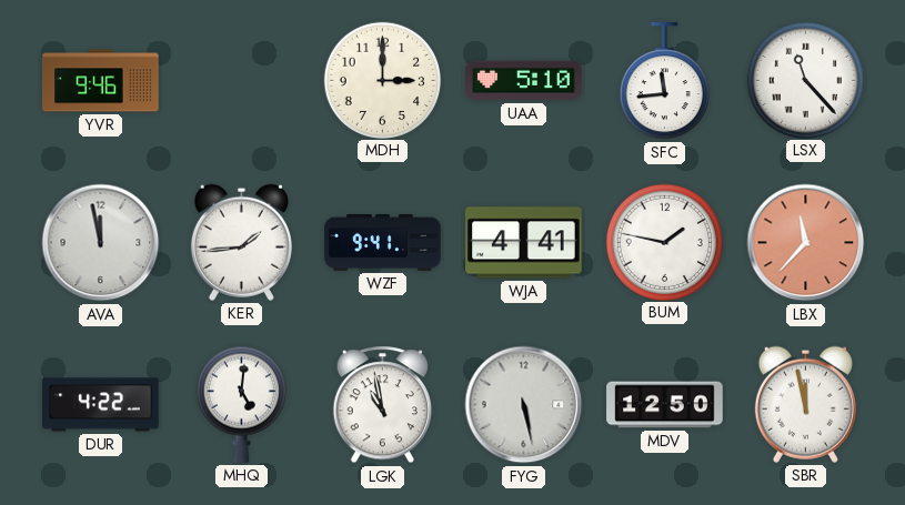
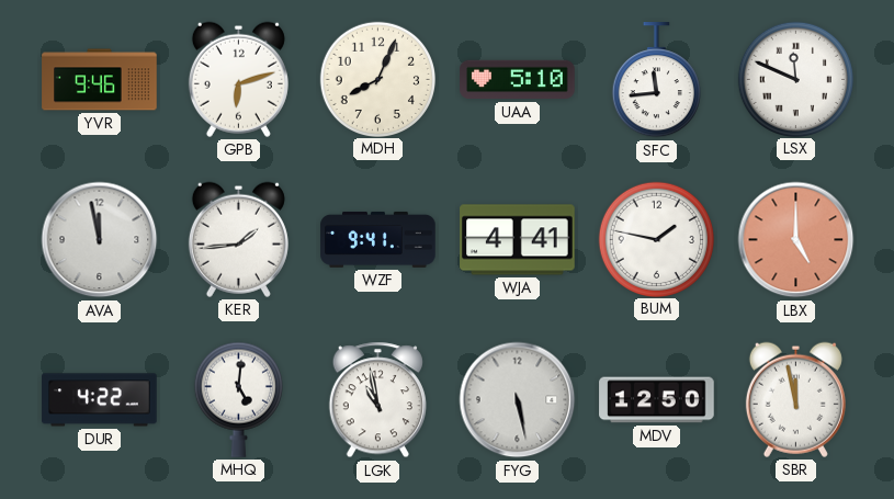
GPB: none -> 6:12 (238, 79)
MDH: 3:00 -> 8:04 (377, 79)
LSX: 11:23 -> 11:49 (795, 79)
LBX: 11:37 -> 5:00 (796, 240)
